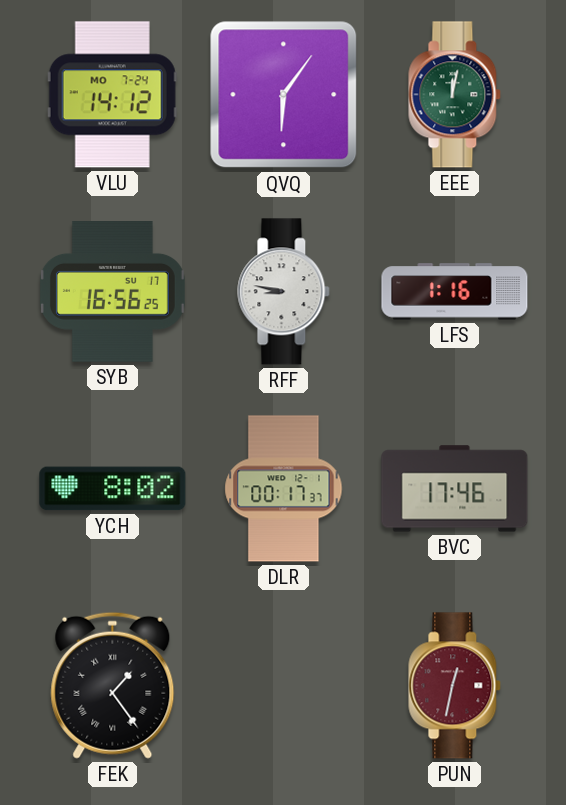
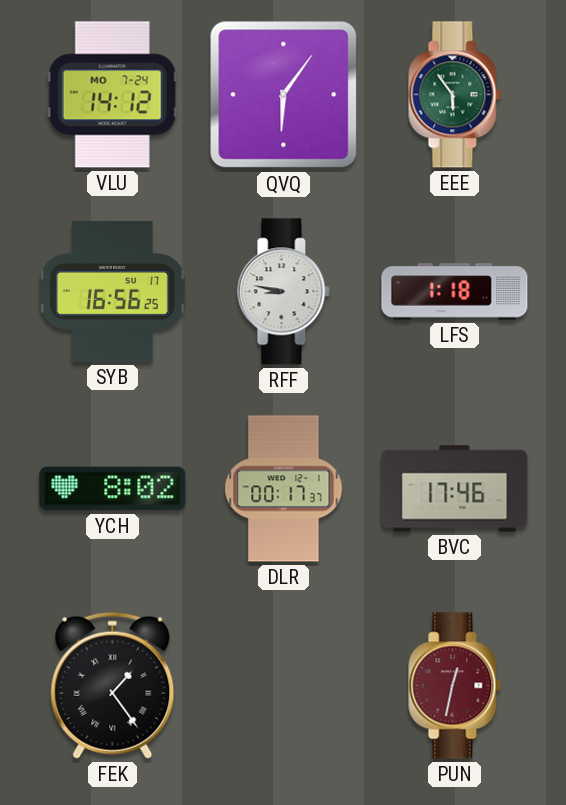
EEE: 12:02 -> 5:54 (455, 95)
LFS: 1:16 -> 1:18 (455, 292)
